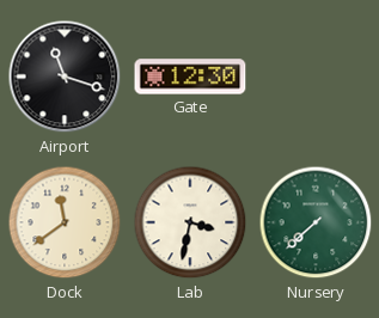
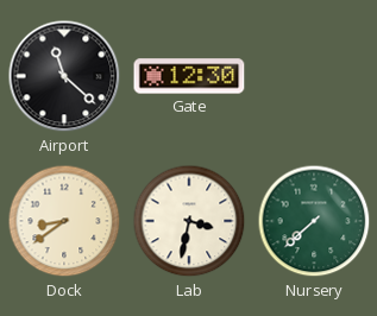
Airport: 11:18 -> 11:22 (64, 76)
Dock: 11:39 -> 8:39 (64, 221)
